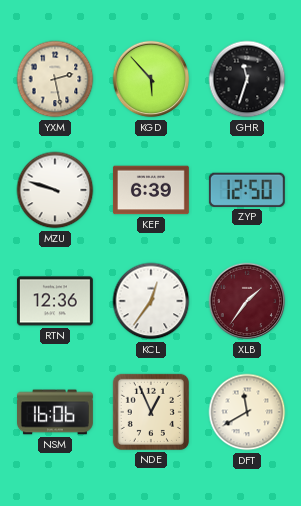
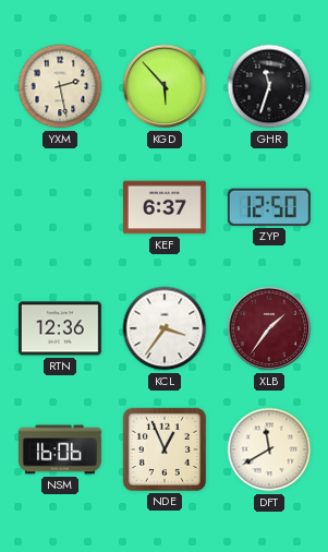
MZU: 9:48 -> none (55, 190)
KEF: 6:39 -> 6:37 (165, 207)
KCL: 12:36 -> 3:36 (165, 328)
